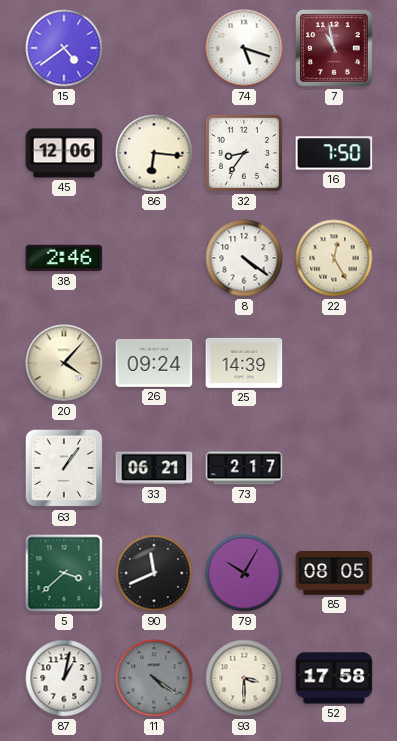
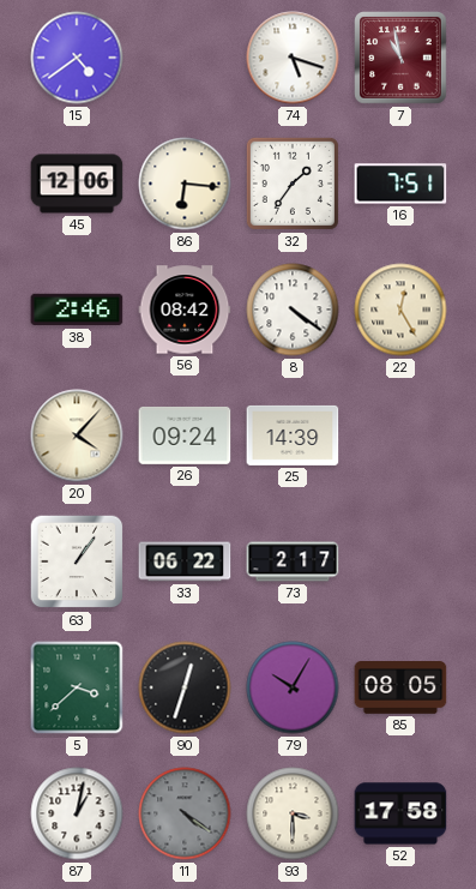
32: 8:36 -> 1:36 (293, 184)
16: 7:50 -> 7:51 (400, 184)
56: none -> 08:42 (185, 310)
33: 06:21 -> 06:22 (185, 561)
90: 11:41 -> 12:33 (185, 687)
